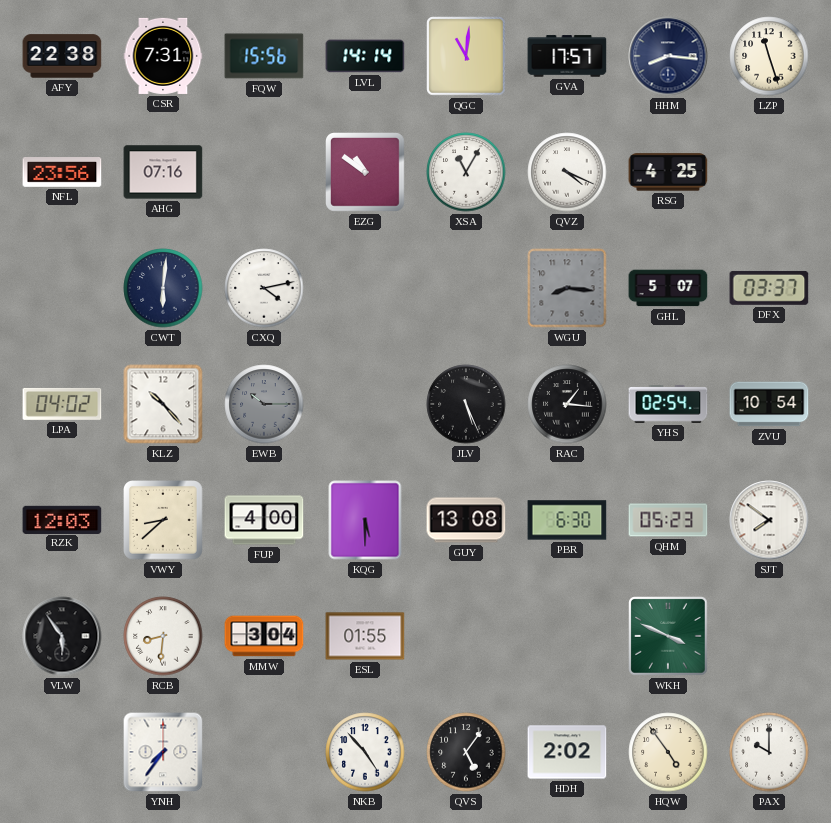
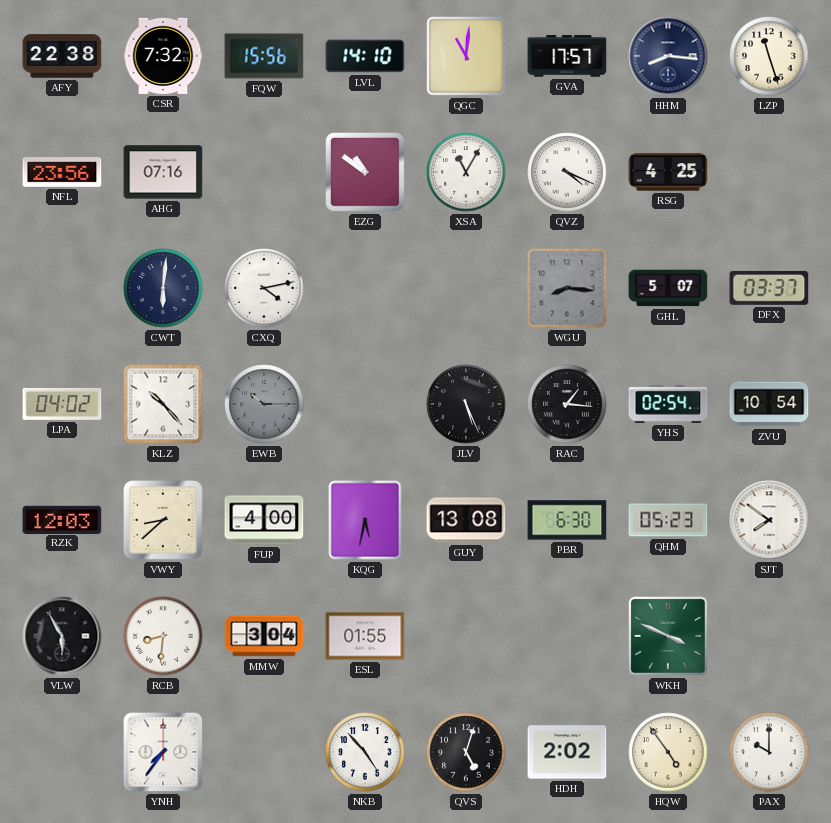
CSR: 7:31 -> 7:32 (163, 56)
LVL: 14:14 -> 14:10 (365, 56)
KQG: 5:30 -> 5:32 (365, 520)
VLW: 5:54 -> 5:55 (62, 636)
QVS: 5:06 -> 5:03 (466, 752)
